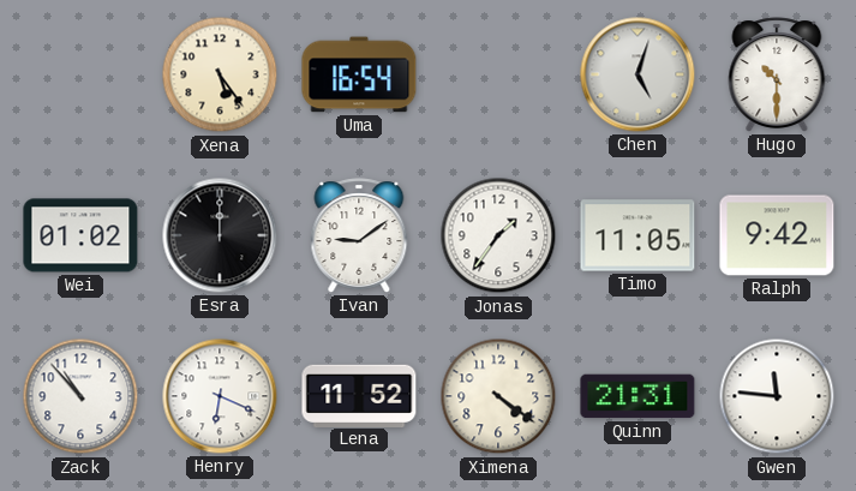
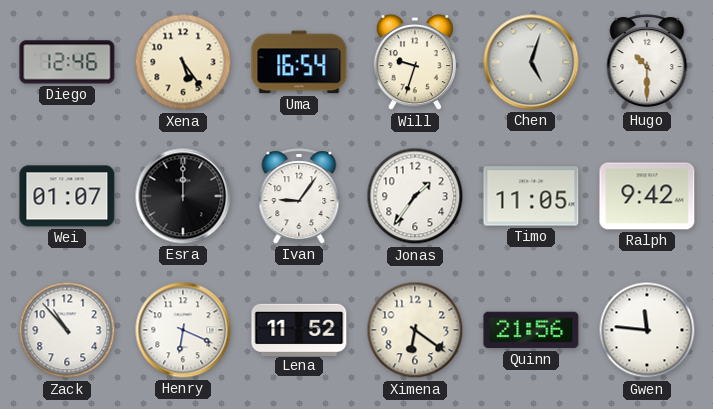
Diego: none -> 12:46 (67, 62)
Will: none -> 9:33 (415, 63)
Wei: 01:02 -> 01:07 (67, 196)
Ivan: 9:09 -> 9:06 (299, 196)
Ximena: 4:21 -> 6:21 (415, 330)
Quinn: 21:31 -> 21:56 (531, 330)
